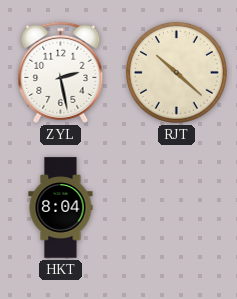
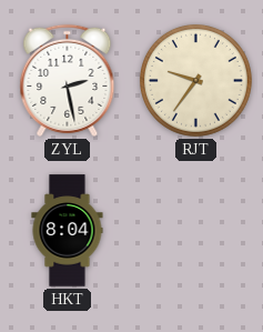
RJT: 10:22 -> 9:36 (195, 80)
